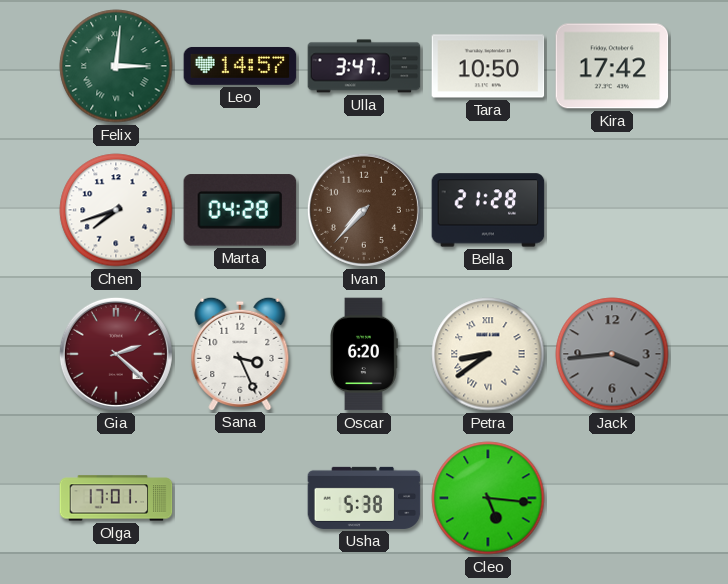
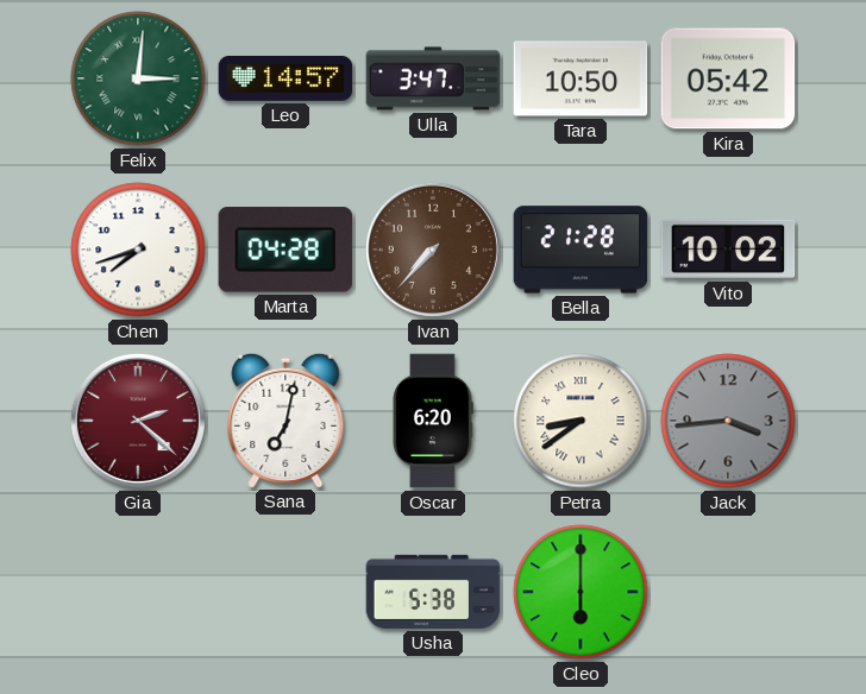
Kira: 17:42 -> 05:42 (728, 78)
Vito: none -> 10:02 (728, 250)
Sana: 3:26 -> 7:02 (285, 419)
Olga: 17:01 -> none (116, 498)
Cleo: 5:16 -> 6:00 (581, 592)
